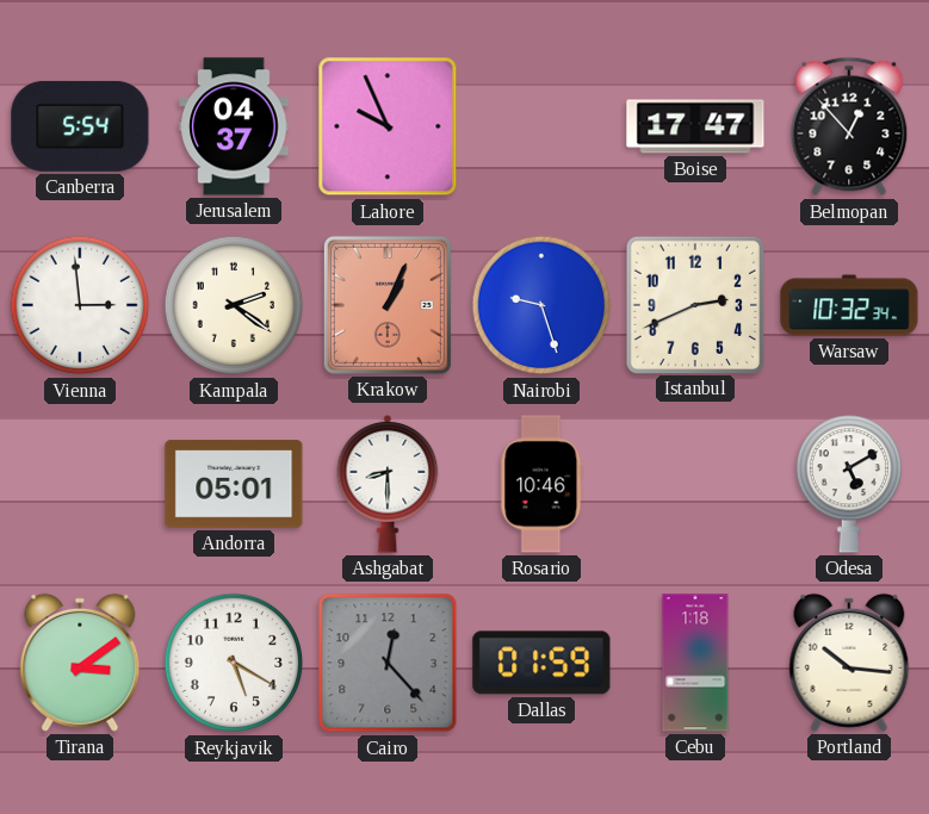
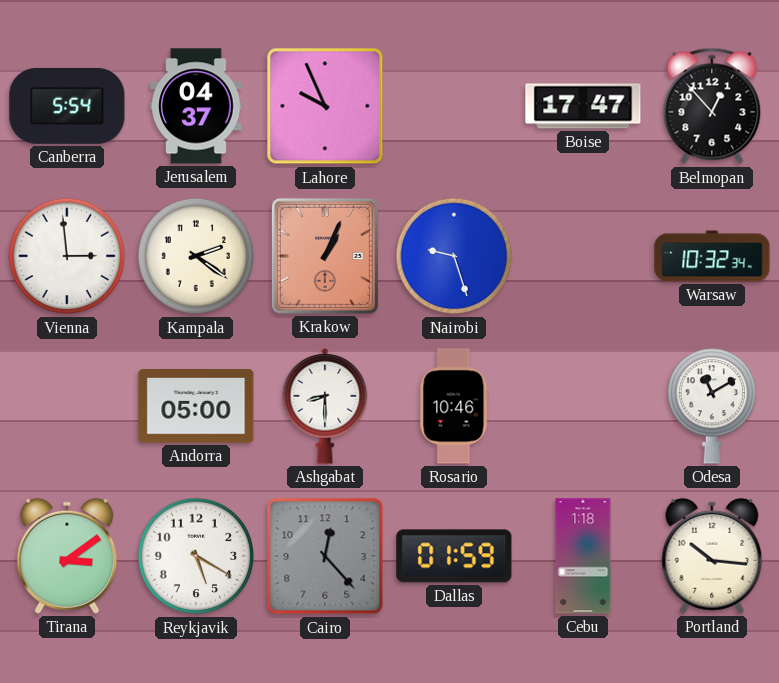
Istanbul: 2:41 -> none (694, 304)
Andorra: 05:01 -> 05:00 (196, 406)
Odesa: 5:10 -> 11:10 (711, 406)
